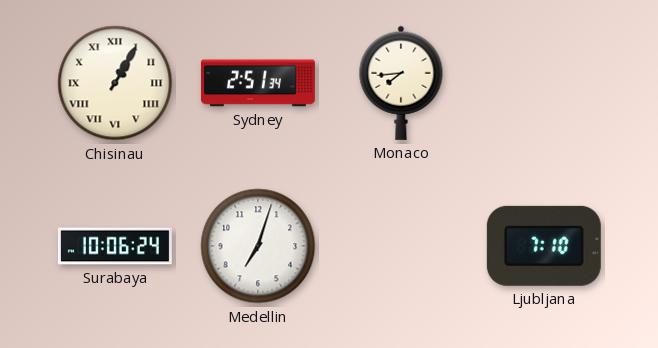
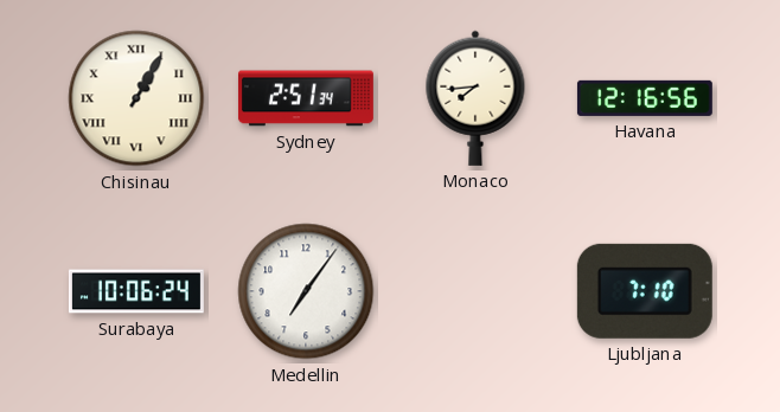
Havana: none -> 12:16 (645, 98)
Medellin: 7:03 -> 7:06 (306, 291)
